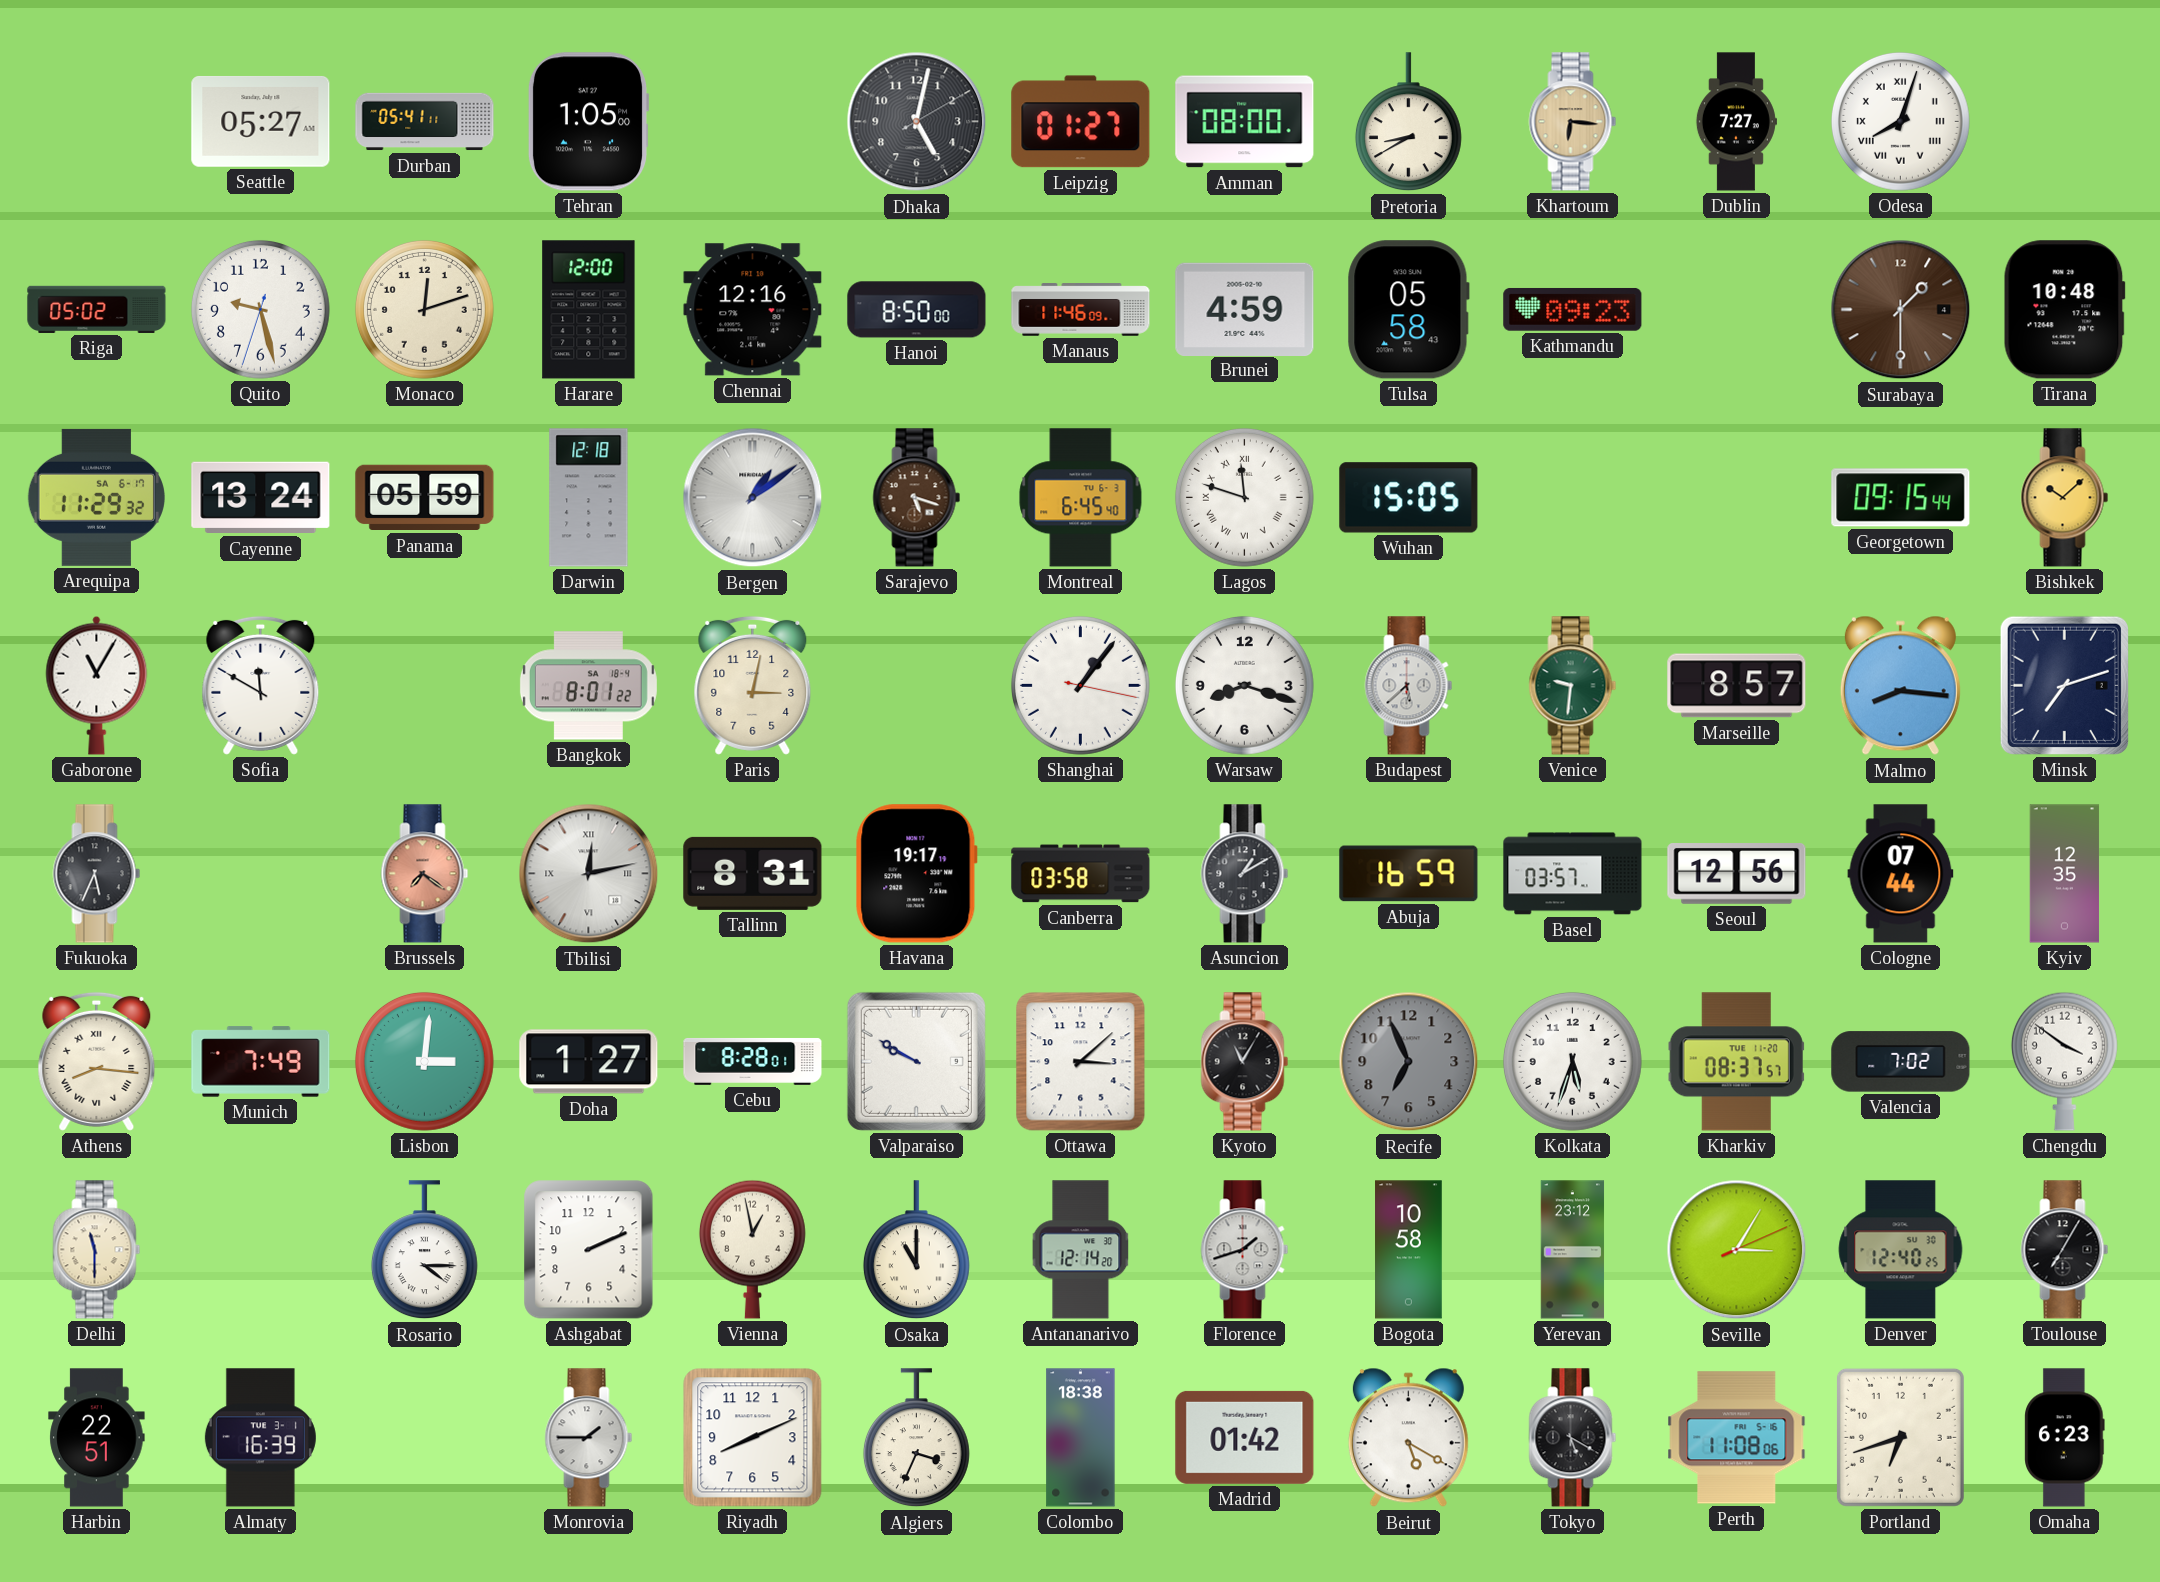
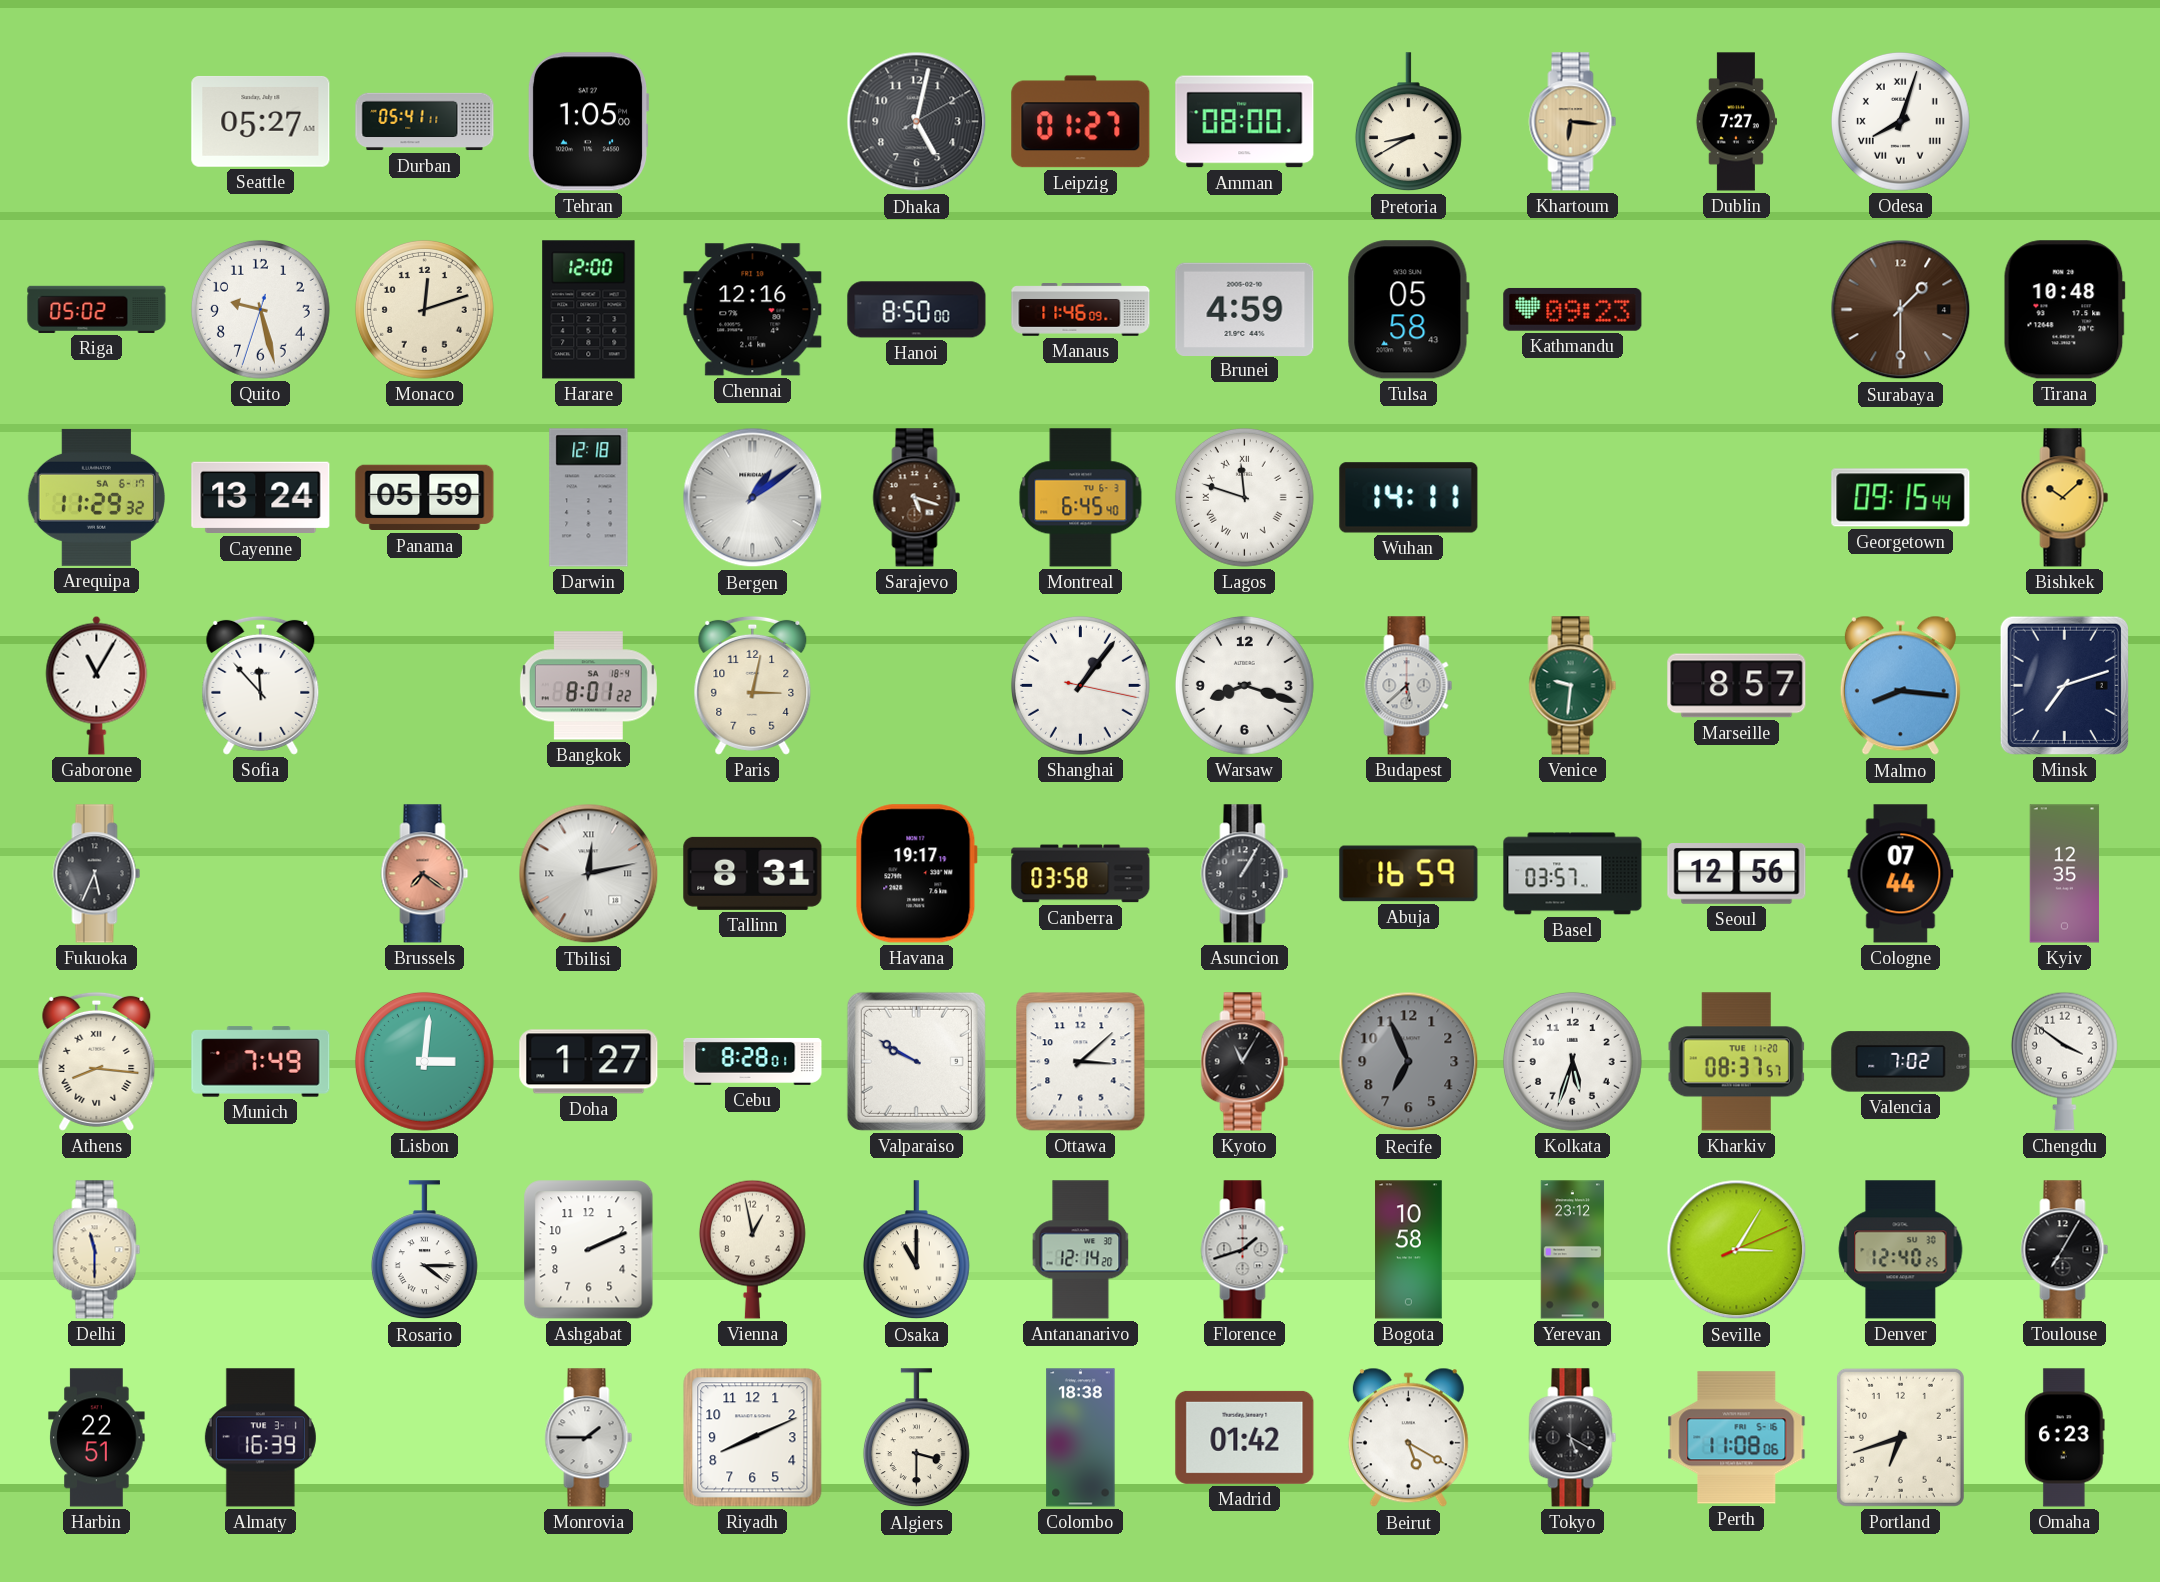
Wuhan: 15:05 -> 14:11 (1409, 498)
Sofia: 11:50 -> 11:53 (261, 685)
Asuncion: 1:10 -> 1:05 (1245, 874)
Algiers: 3:34 -> 3:30 (916, 1438)
